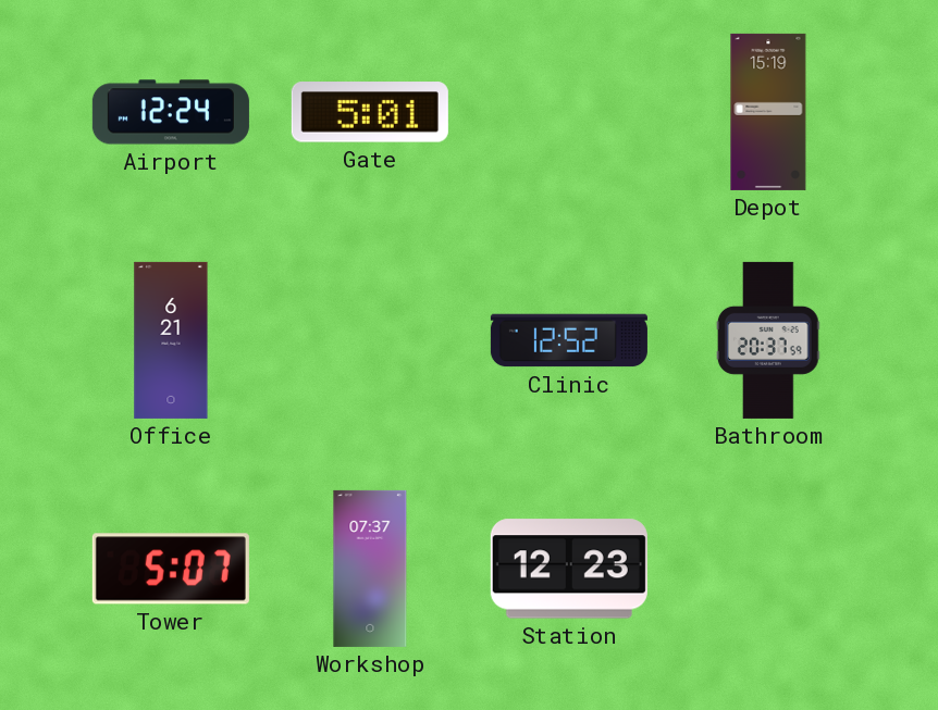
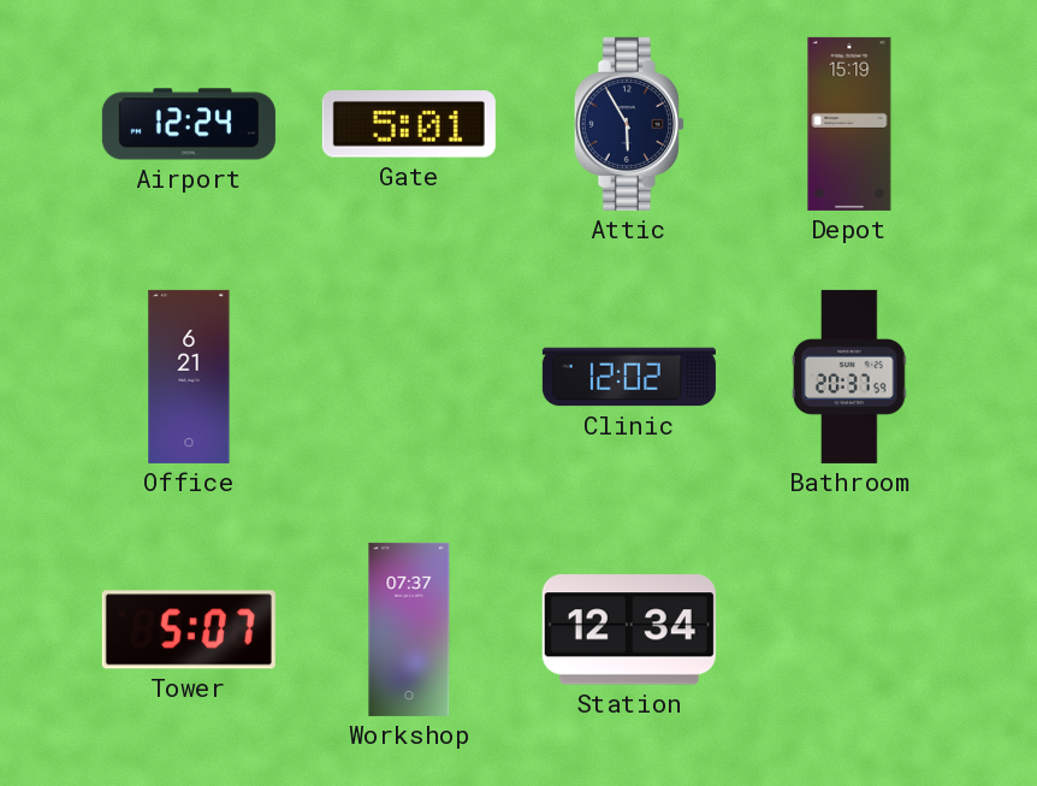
Attic: none -> 5:55 (629, 124)
Clinic: 12:52 -> 12:02 (629, 377)
Station: 12:23 -> 12:34 (629, 630)
